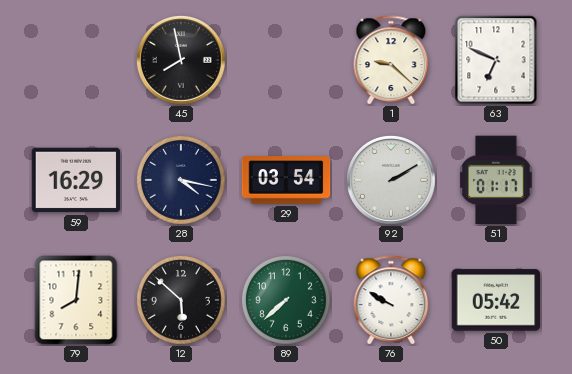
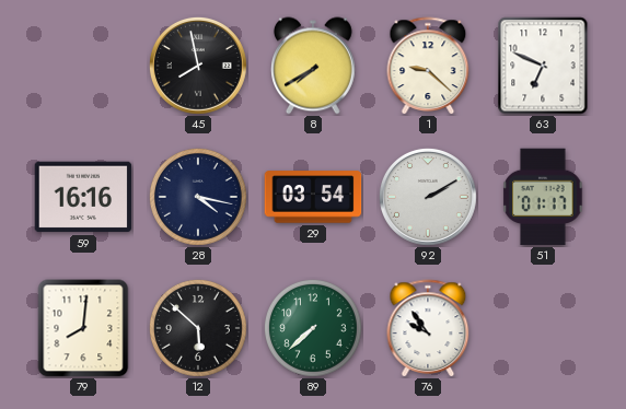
8: none -> 7:40 (314, 66)
59: 16:29 -> 16:16 (83, 197)
76: 9:50 -> 9:54 (428, 328)
50: 05:42 -> none (496, 300)
